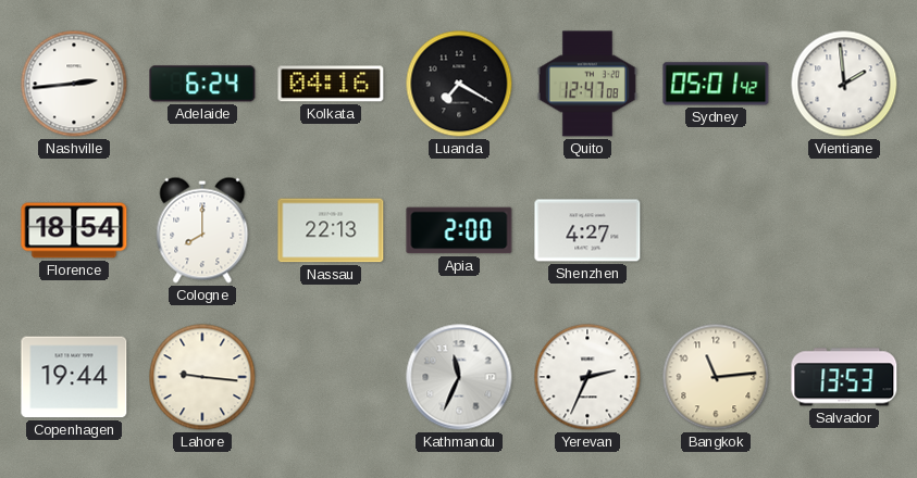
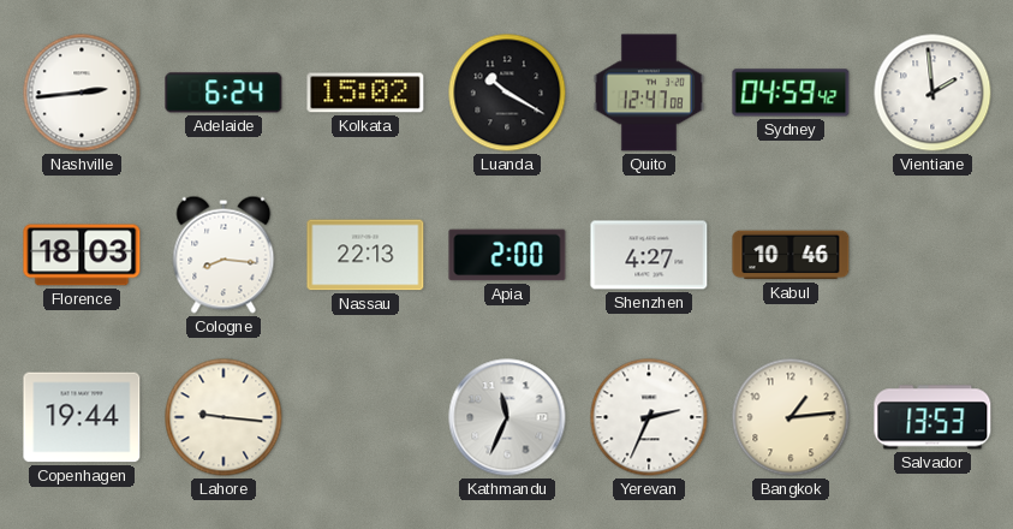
Kolkata: 04:16 -> 15:02 (365, 93)
Luanda: 7:20 -> 10:20 (507, 93)
Sydney: 05:01 -> 04:59 (791, 93)
Florence: 18:54 -> 18:03 (82, 255)
Cologne: 8:00 -> 8:16 (224, 255)
Kabul: none -> 10:46 (791, 255)
Bangkok: 11:14 -> 1:14 (791, 417)
